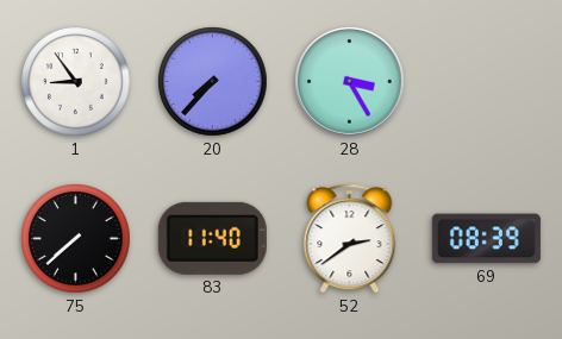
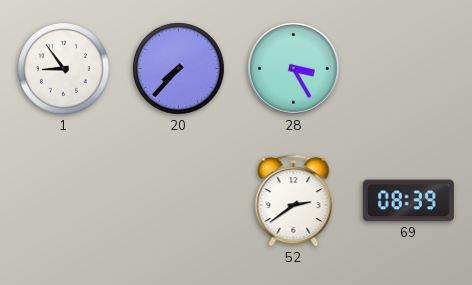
75: 7:38 -> none (76, 239)
83: 11:40 -> none (212, 238)
